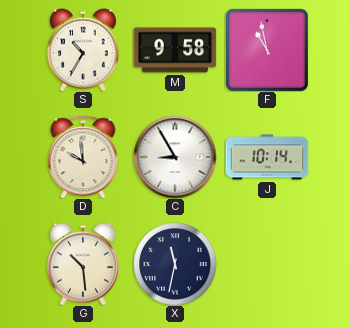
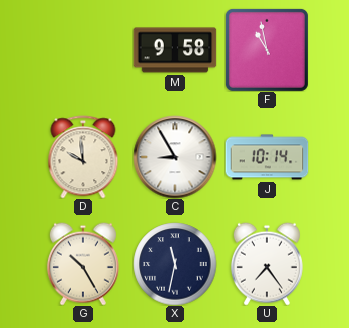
S: 10:35 -> none (83, 50)
G: 10:29 -> 10:25 (83, 264)
U: none -> 7:24 (267, 264)
